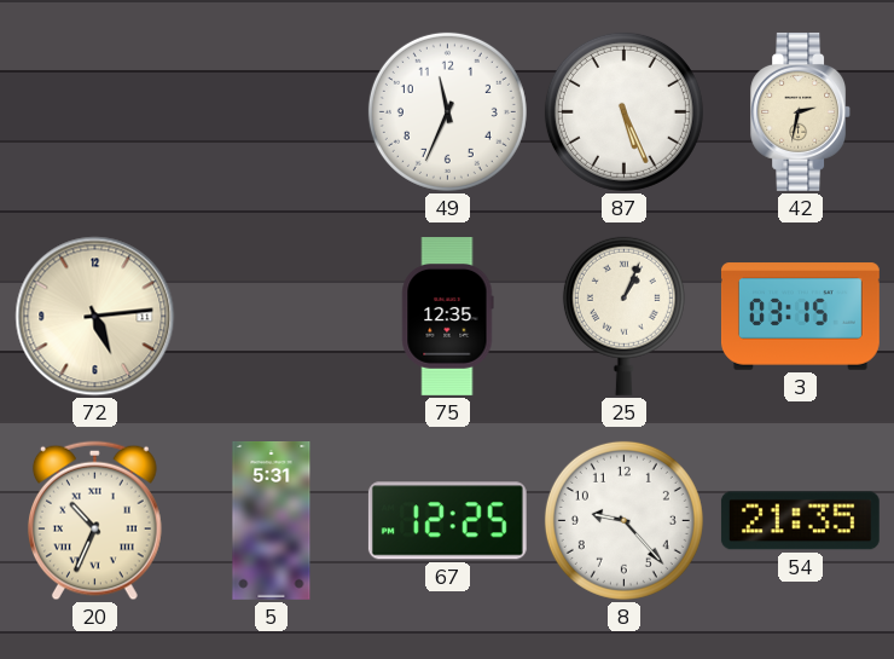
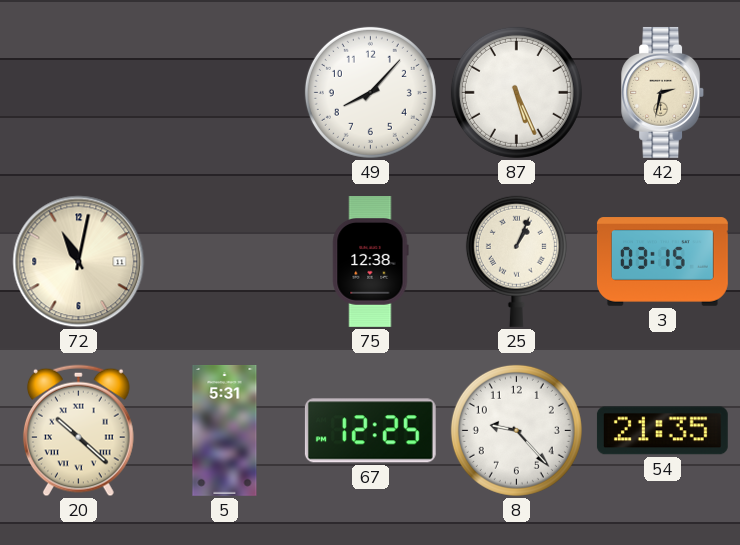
49: 11:34 -> 8:07 (370, 92)
72: 5:14 -> 11:02 (79, 262)
75: 12:35 -> 12:38 (371, 262)
20: 10:34 -> 10:22 (78, 431)
